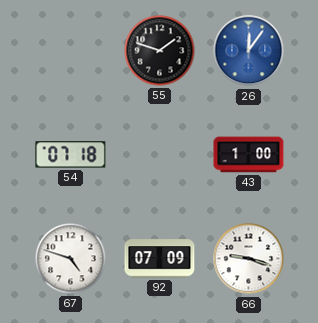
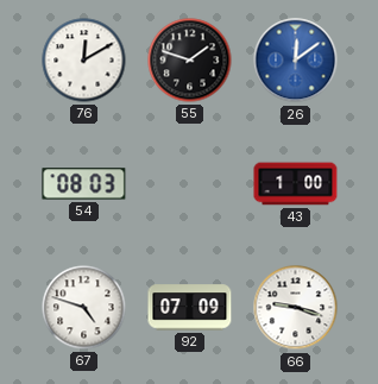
76: none -> 12:10 (84, 61)
26: 12:06 -> 12:09 (296, 61)
54: 07:18 -> 08:03 (84, 184)
